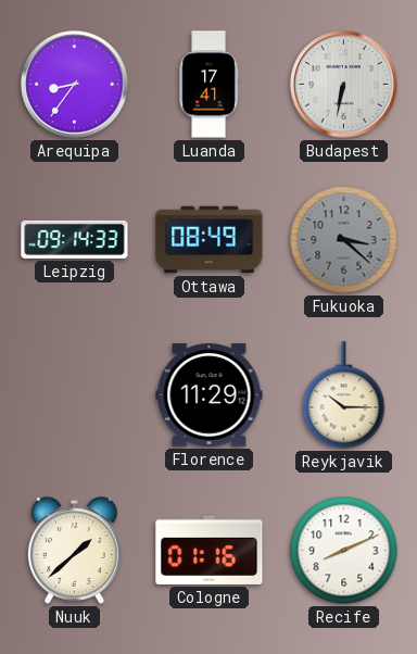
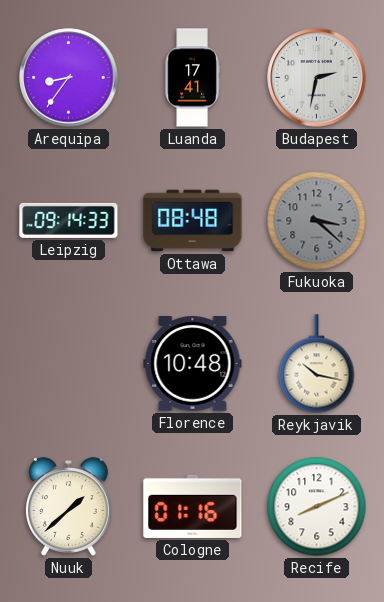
Budapest: 6:32 -> 2:32 (317, 78)
Ottawa: 08:49 -> 08:48 (193, 221)
Florence: 11:29 -> 10:48 (193, 364)
Reykjavik: 10:15 -> 10:17 (317, 364)
